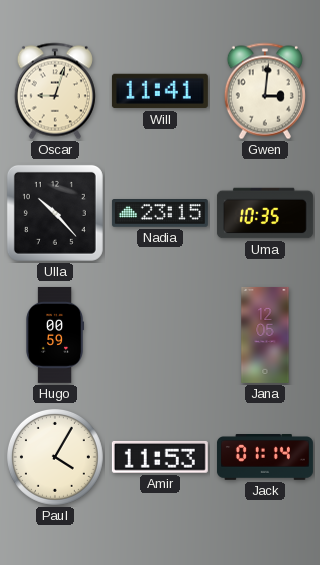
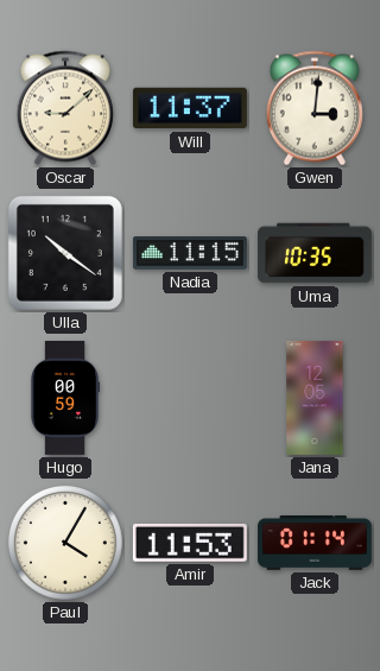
Oscar: 9:03 -> 9:08 (65, 108)
Will: 11:41 -> 11:37 (190, 108)
Ulla: 10:23 -> 10:21 (65, 253)
Nadia: 23:15 -> 11:15 (190, 254)
